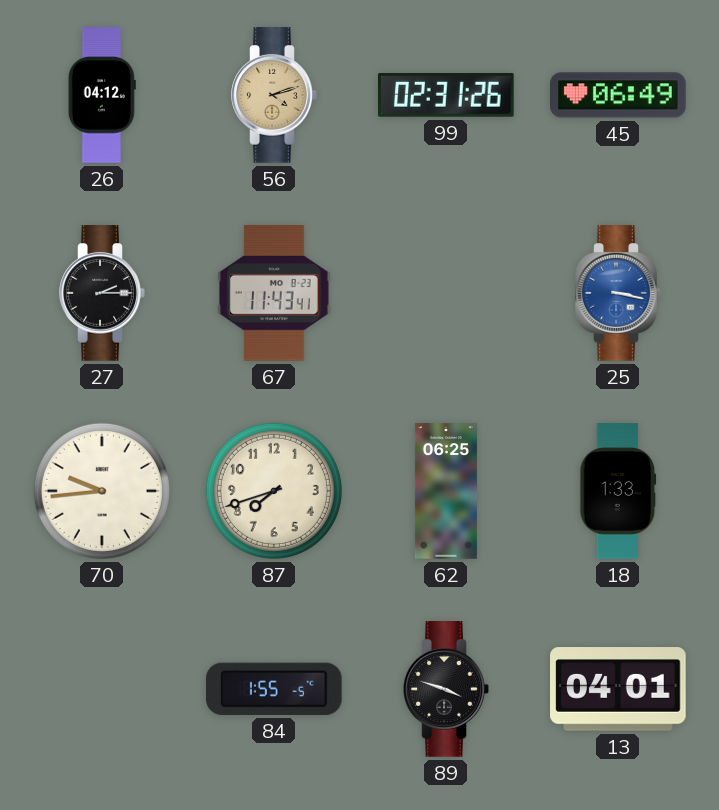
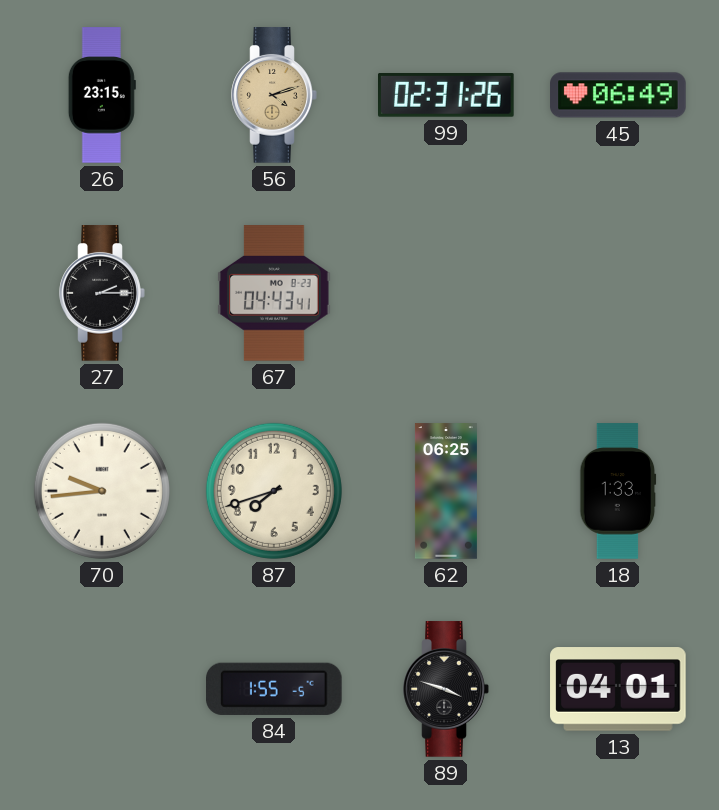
26: 04:12 -> 23:15 (102, 95)
67: 11:43 -> 04:43 (274, 293)
25: 3:17 -> none (618, 293)
